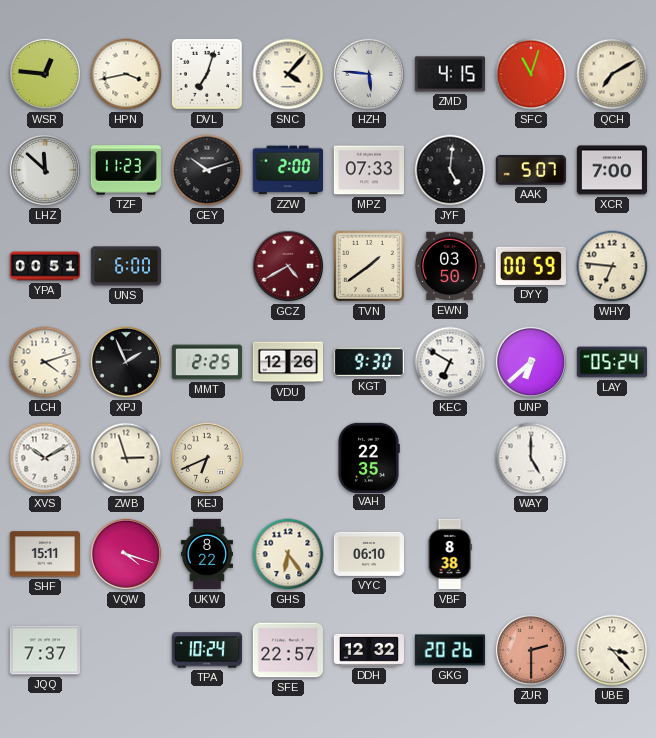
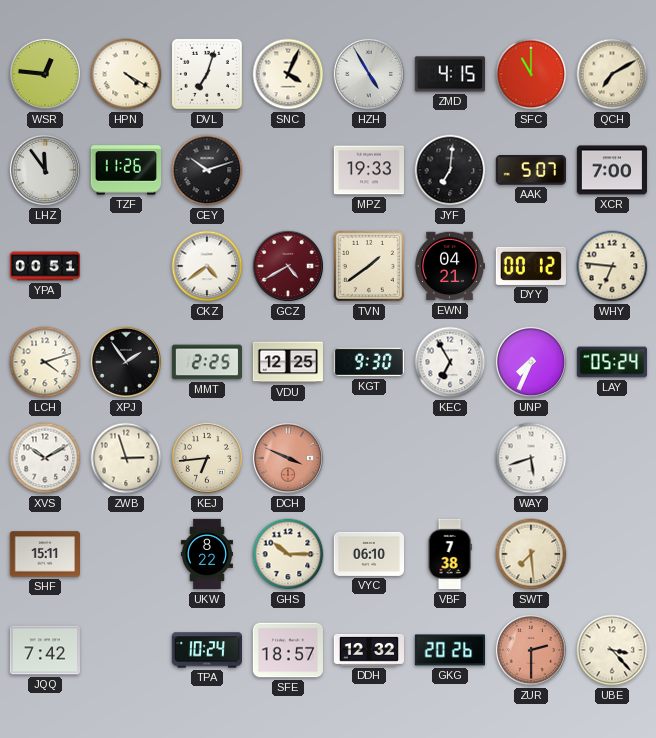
HPN: 3:43 -> 4:20 (126, 74)
SNC: 4:07 -> 4:04 (288, 74)
HZH: 5:46 -> 4:55 (369, 74)
SFC: 11:03 -> 11:00 (531, 74)
LHZ: 11:52 -> 11:54 (45, 170)
TZF: 11:23 -> 11:26 (125, 170)
ZZW: 2:00 -> none (288, 170)
MPZ: 07:33 -> 19:33 (368, 170)
JYF: 5:01 -> 7:01 (450, 170)
UNS: 6:00 -> none (125, 266)
CKZ: none -> 4:39 (207, 266)
EWN: 03:50 -> 04:21 (449, 266)
DYY: 00:59 -> 00:12 (531, 266)
XPJ: 1:56 -> 1:54 (126, 362)
VDU: 12:26 -> 12:25 (287, 362)
KEC: 6:50 -> 6:55 (450, 362)
UNP: 6:38 -> 7:34 (531, 362)
KEJ: 6:41 -> 6:44 (207, 458)
DCH: none -> 3:49 (288, 458)
VAH: 22:35 -> none (369, 457)
WAY: 5:00 -> 5:42 (531, 458)
VQW: 4:18 -> none (126, 554)
GHS: 6:24 -> 10:15 (288, 554)
VBF: 8:38 -> 7:38 (450, 554)
SWT: none -> 7:29 (531, 554)
JQQ: 7:37 -> 7:42 (44, 650)
SFE: 22:57 -> 18:57 (287, 650)
